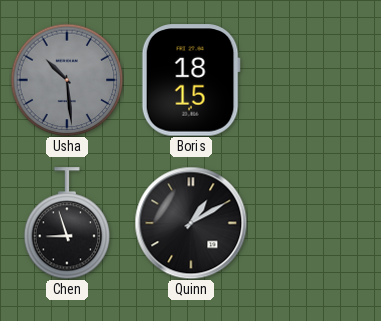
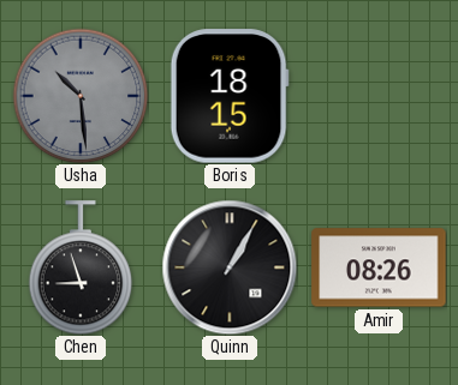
Quinn: 1:10 -> 1:05 (230, 267)
Amir: none -> 08:26 (379, 267)
